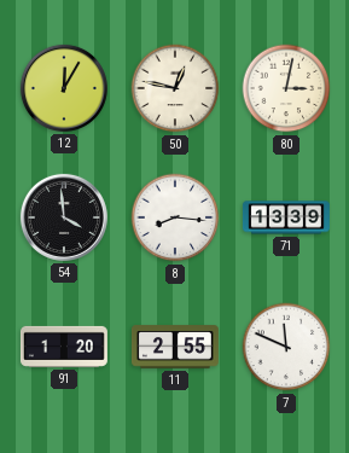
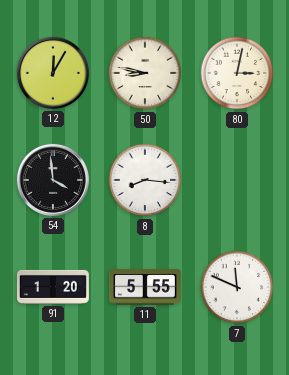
50: 12:47 -> 8:47 (145, 73)
71: 13:39 -> none (286, 217)
11: 2:55 -> 5:55 (145, 287)
